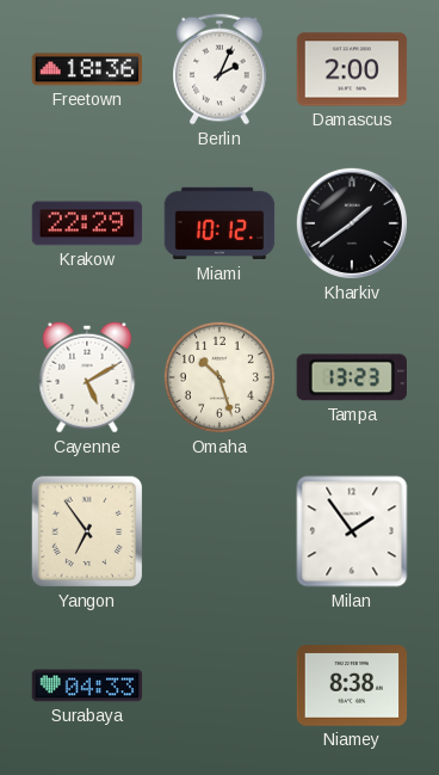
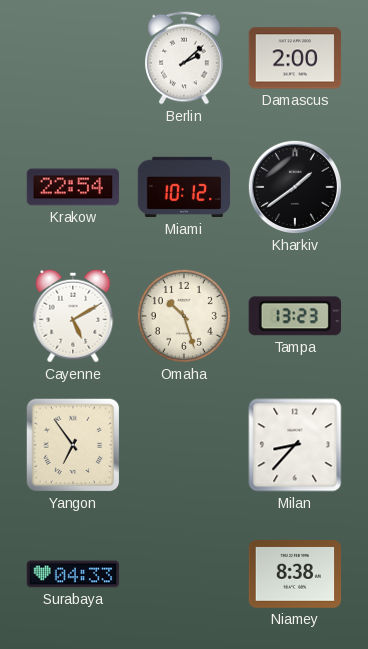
Freetown: 18:36 -> none (87, 69)
Berlin: 2:04 -> 2:08 (184, 58)
Krakow: 22:29 -> 22:54 (73, 187)
Milan: 1:54 -> 8:37 (295, 445)
